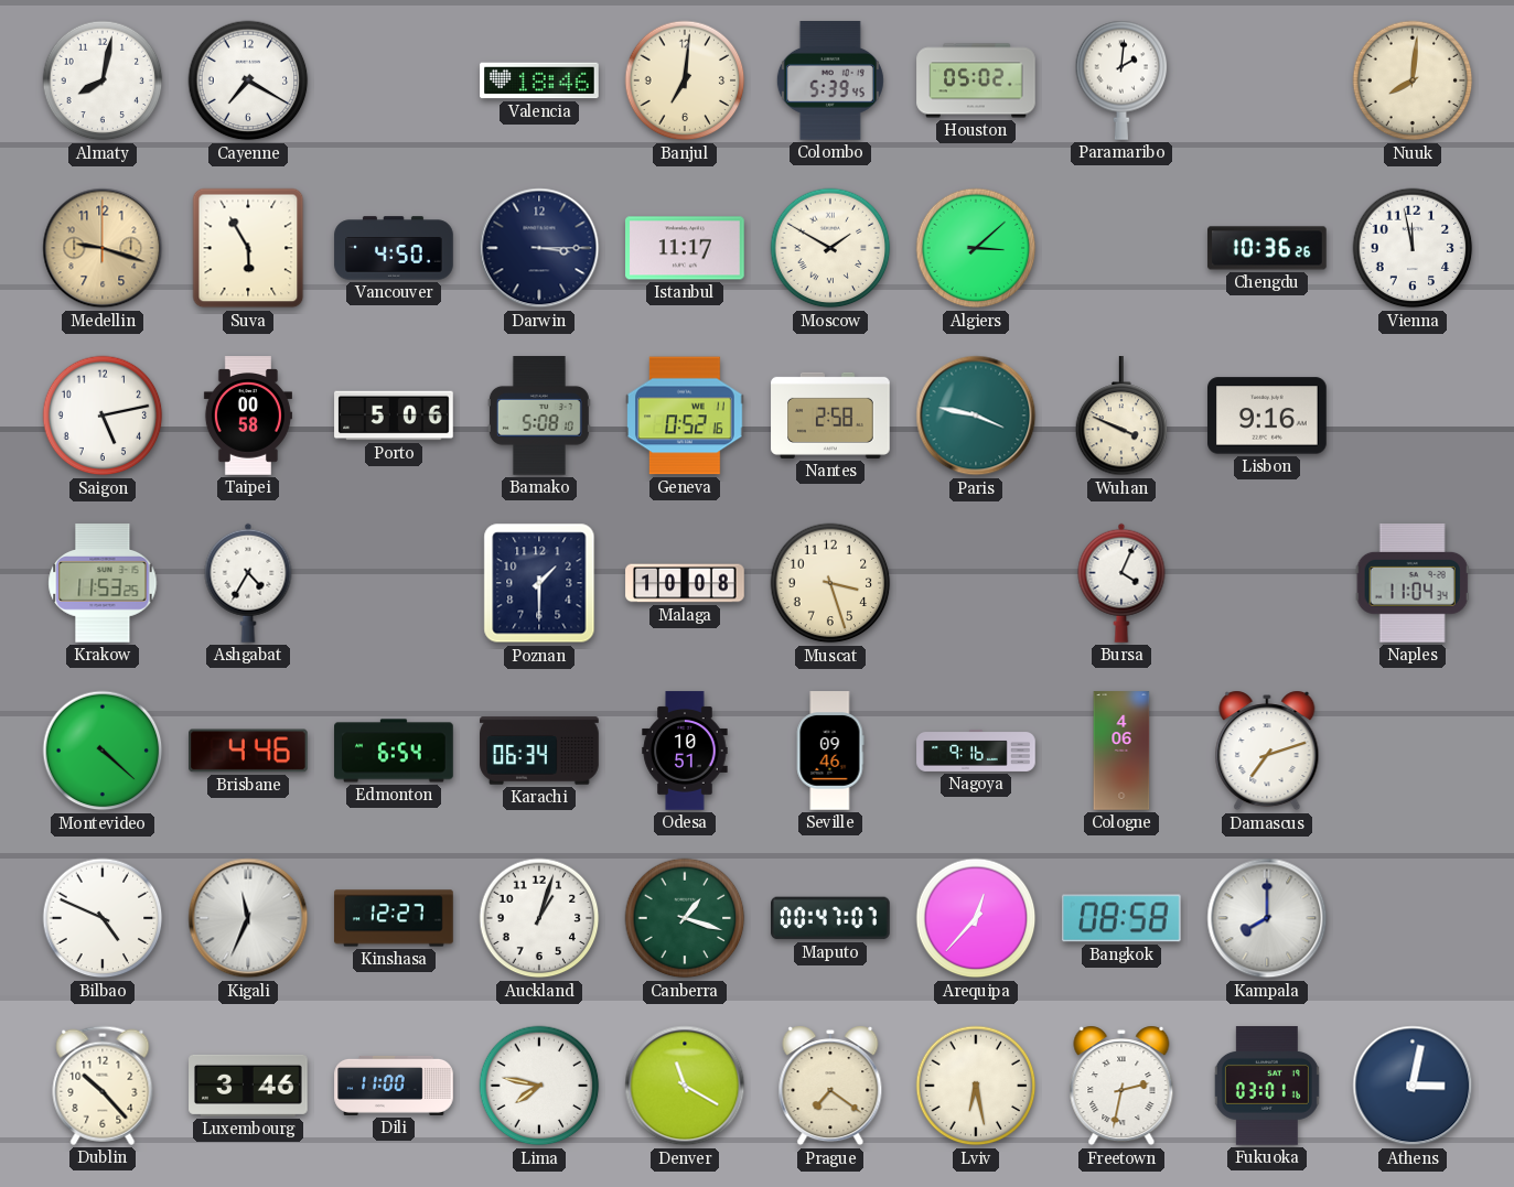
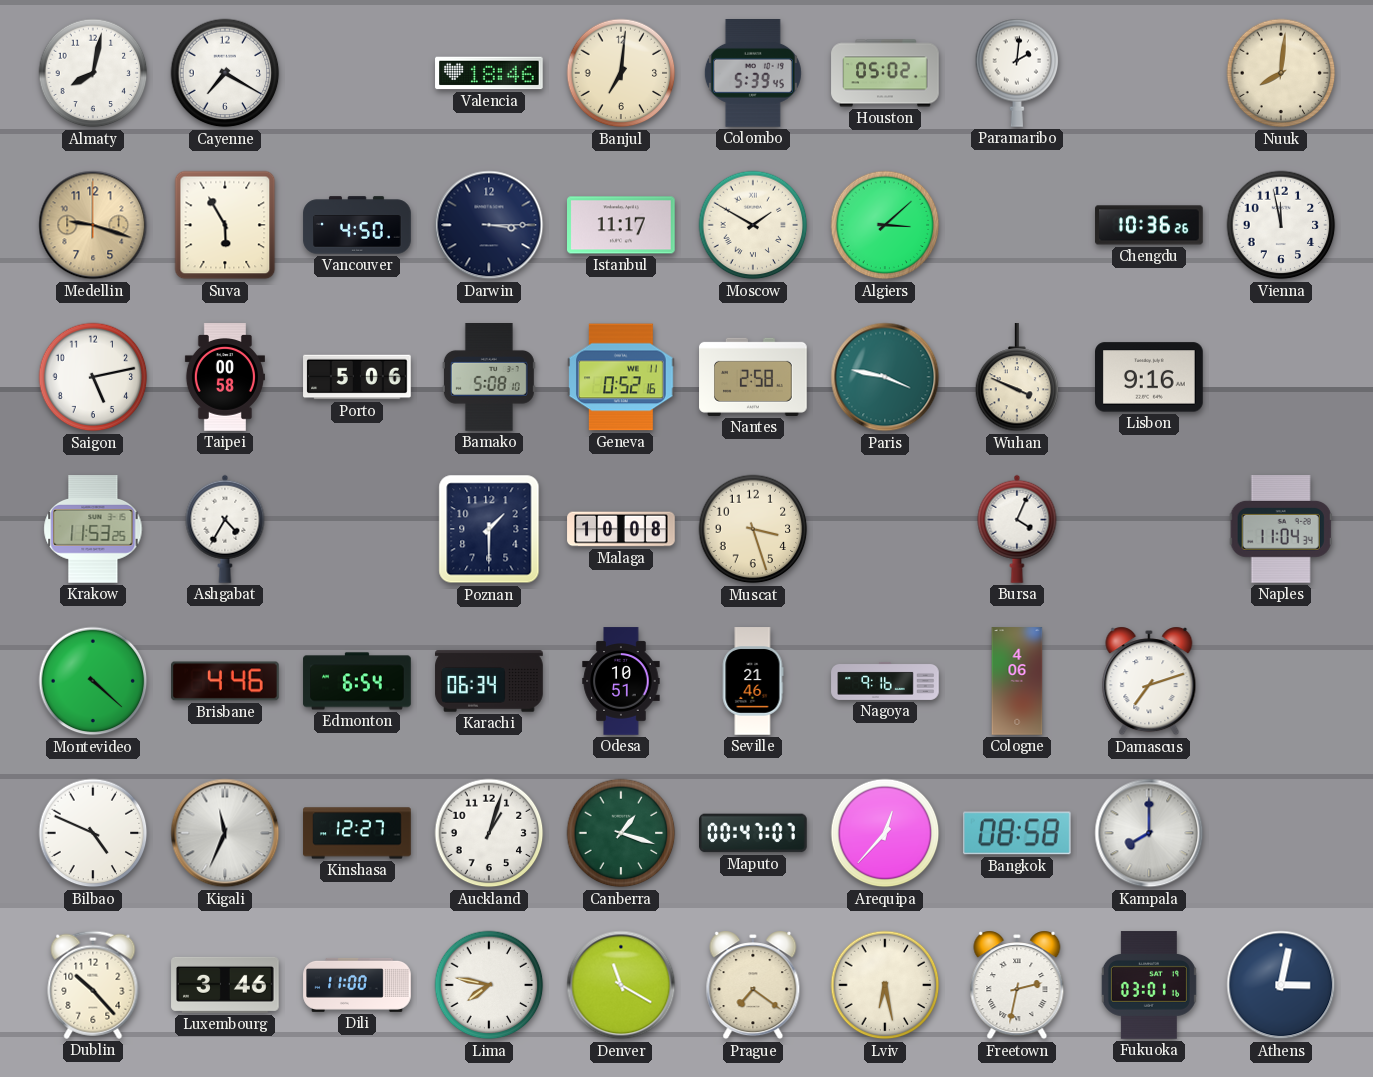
Seville: 09:46 -> 21:46 (753, 681)
